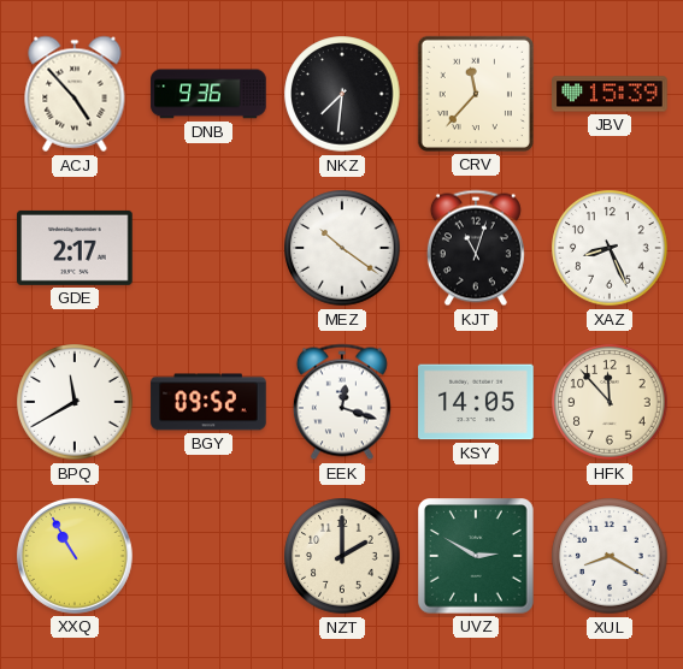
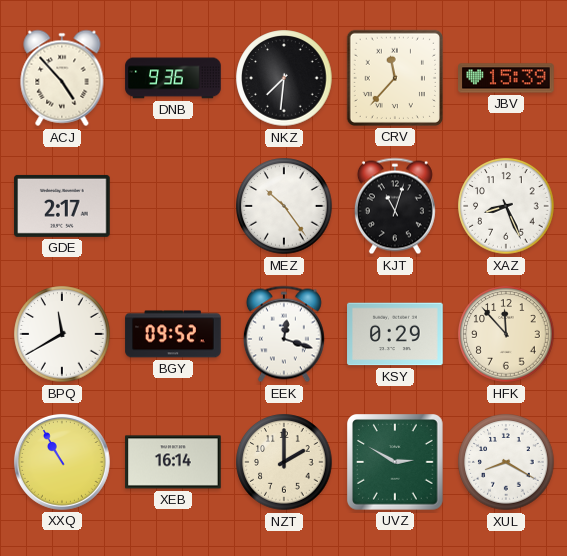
MEZ: 10:21 -> 10:24 (284, 206)
KSY: 14:05 -> 0:29 (395, 334)
XEB: none -> 16:14 (173, 462)
